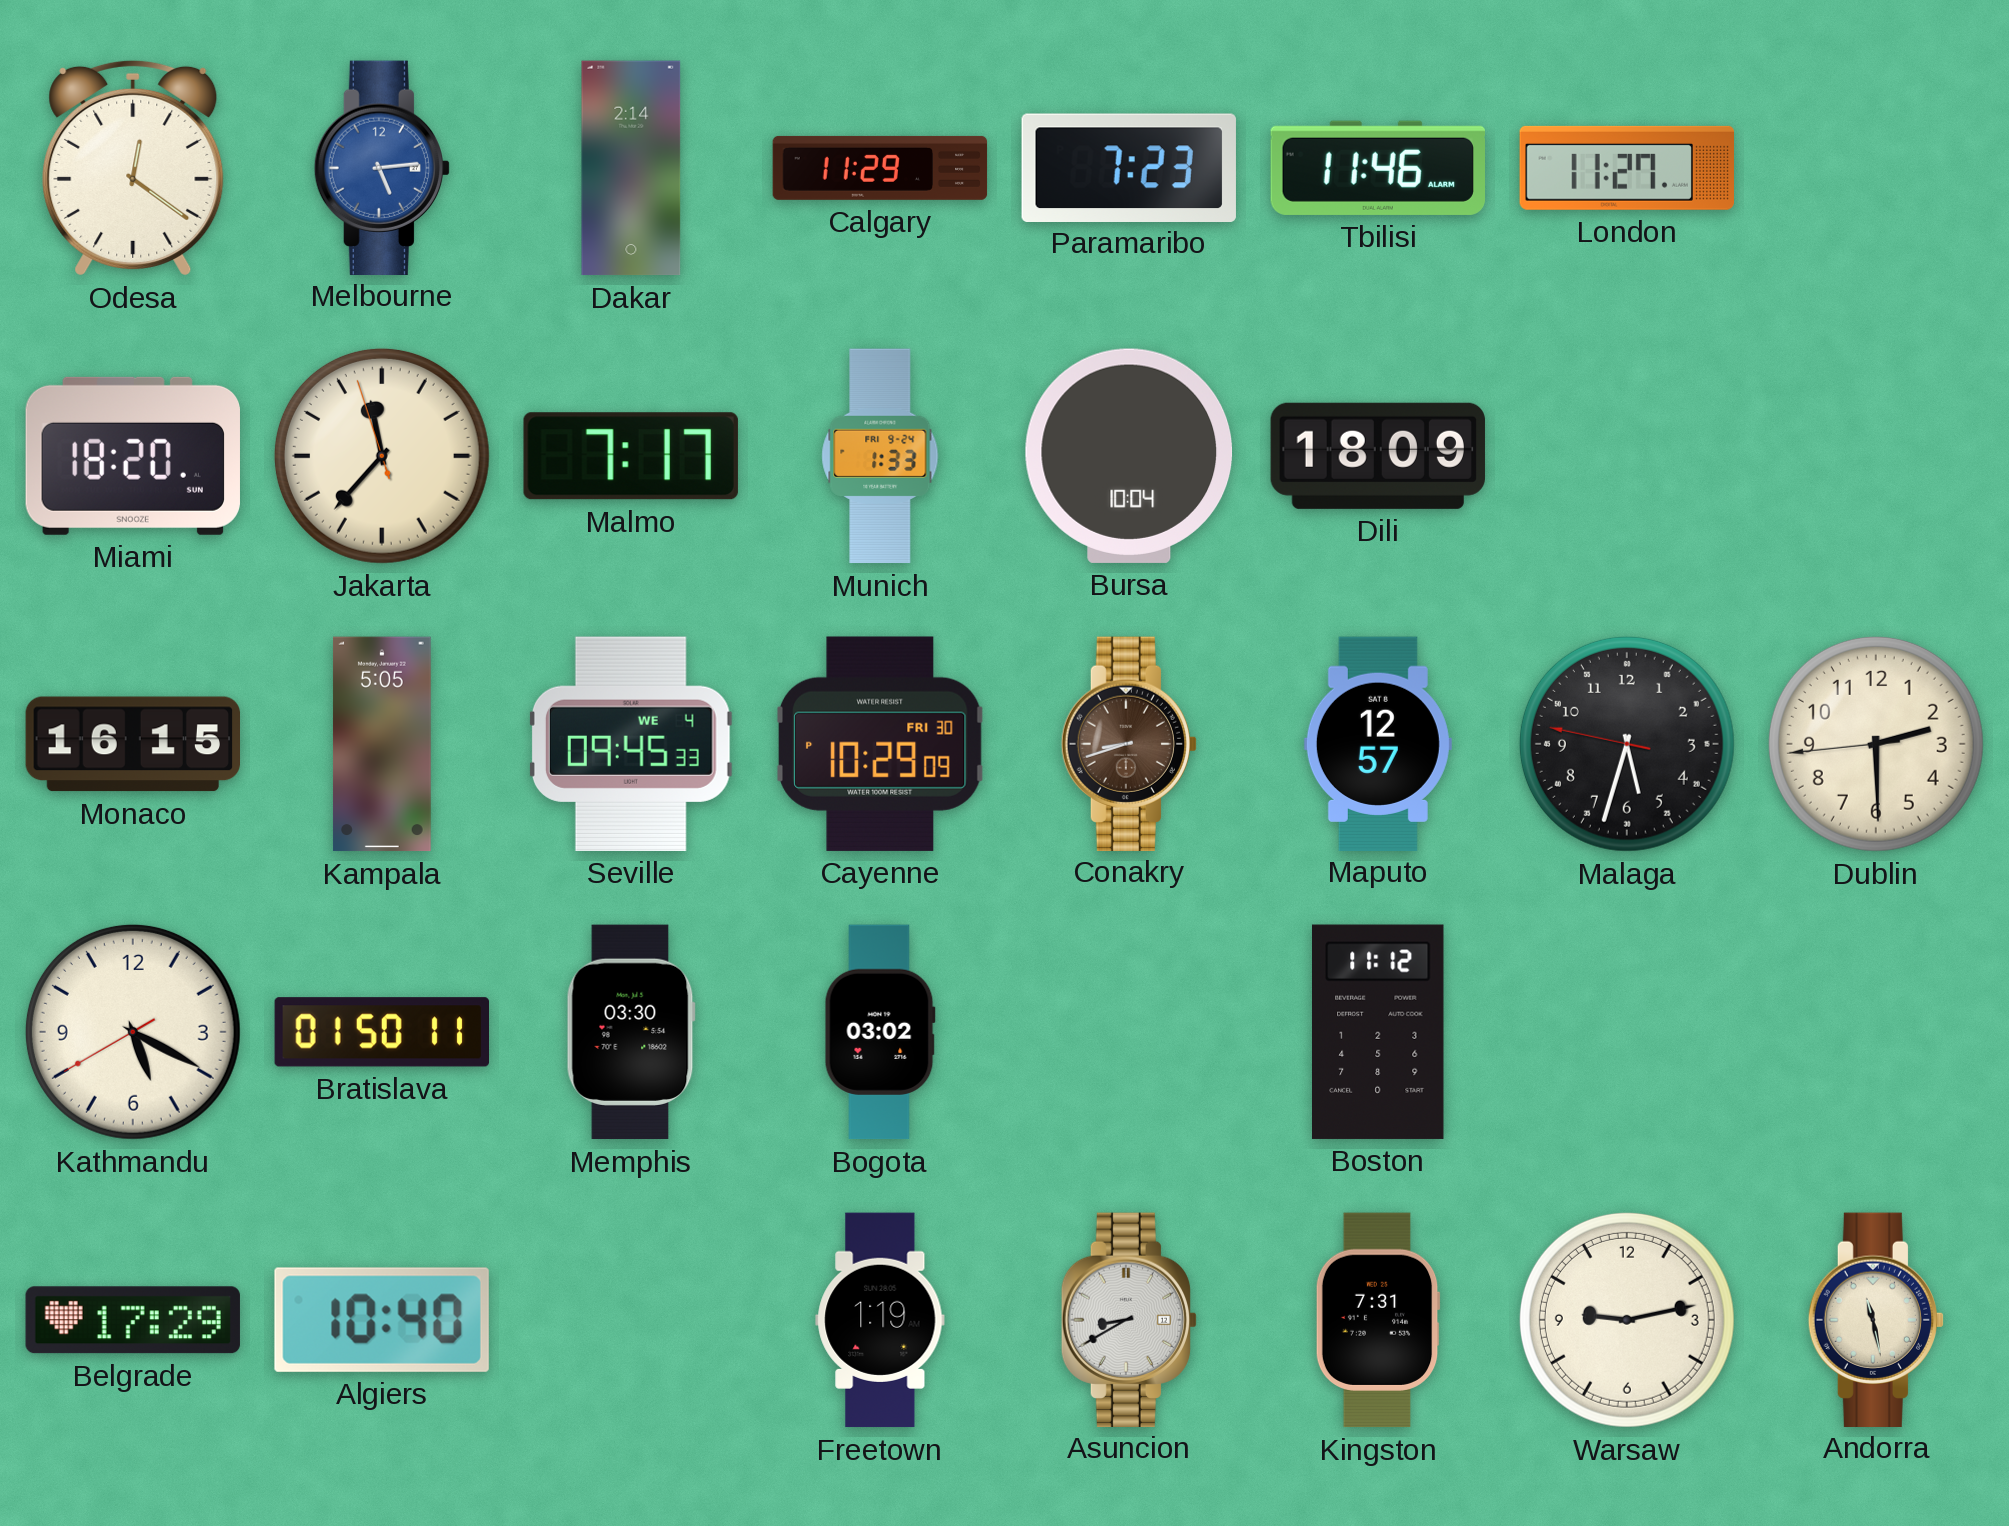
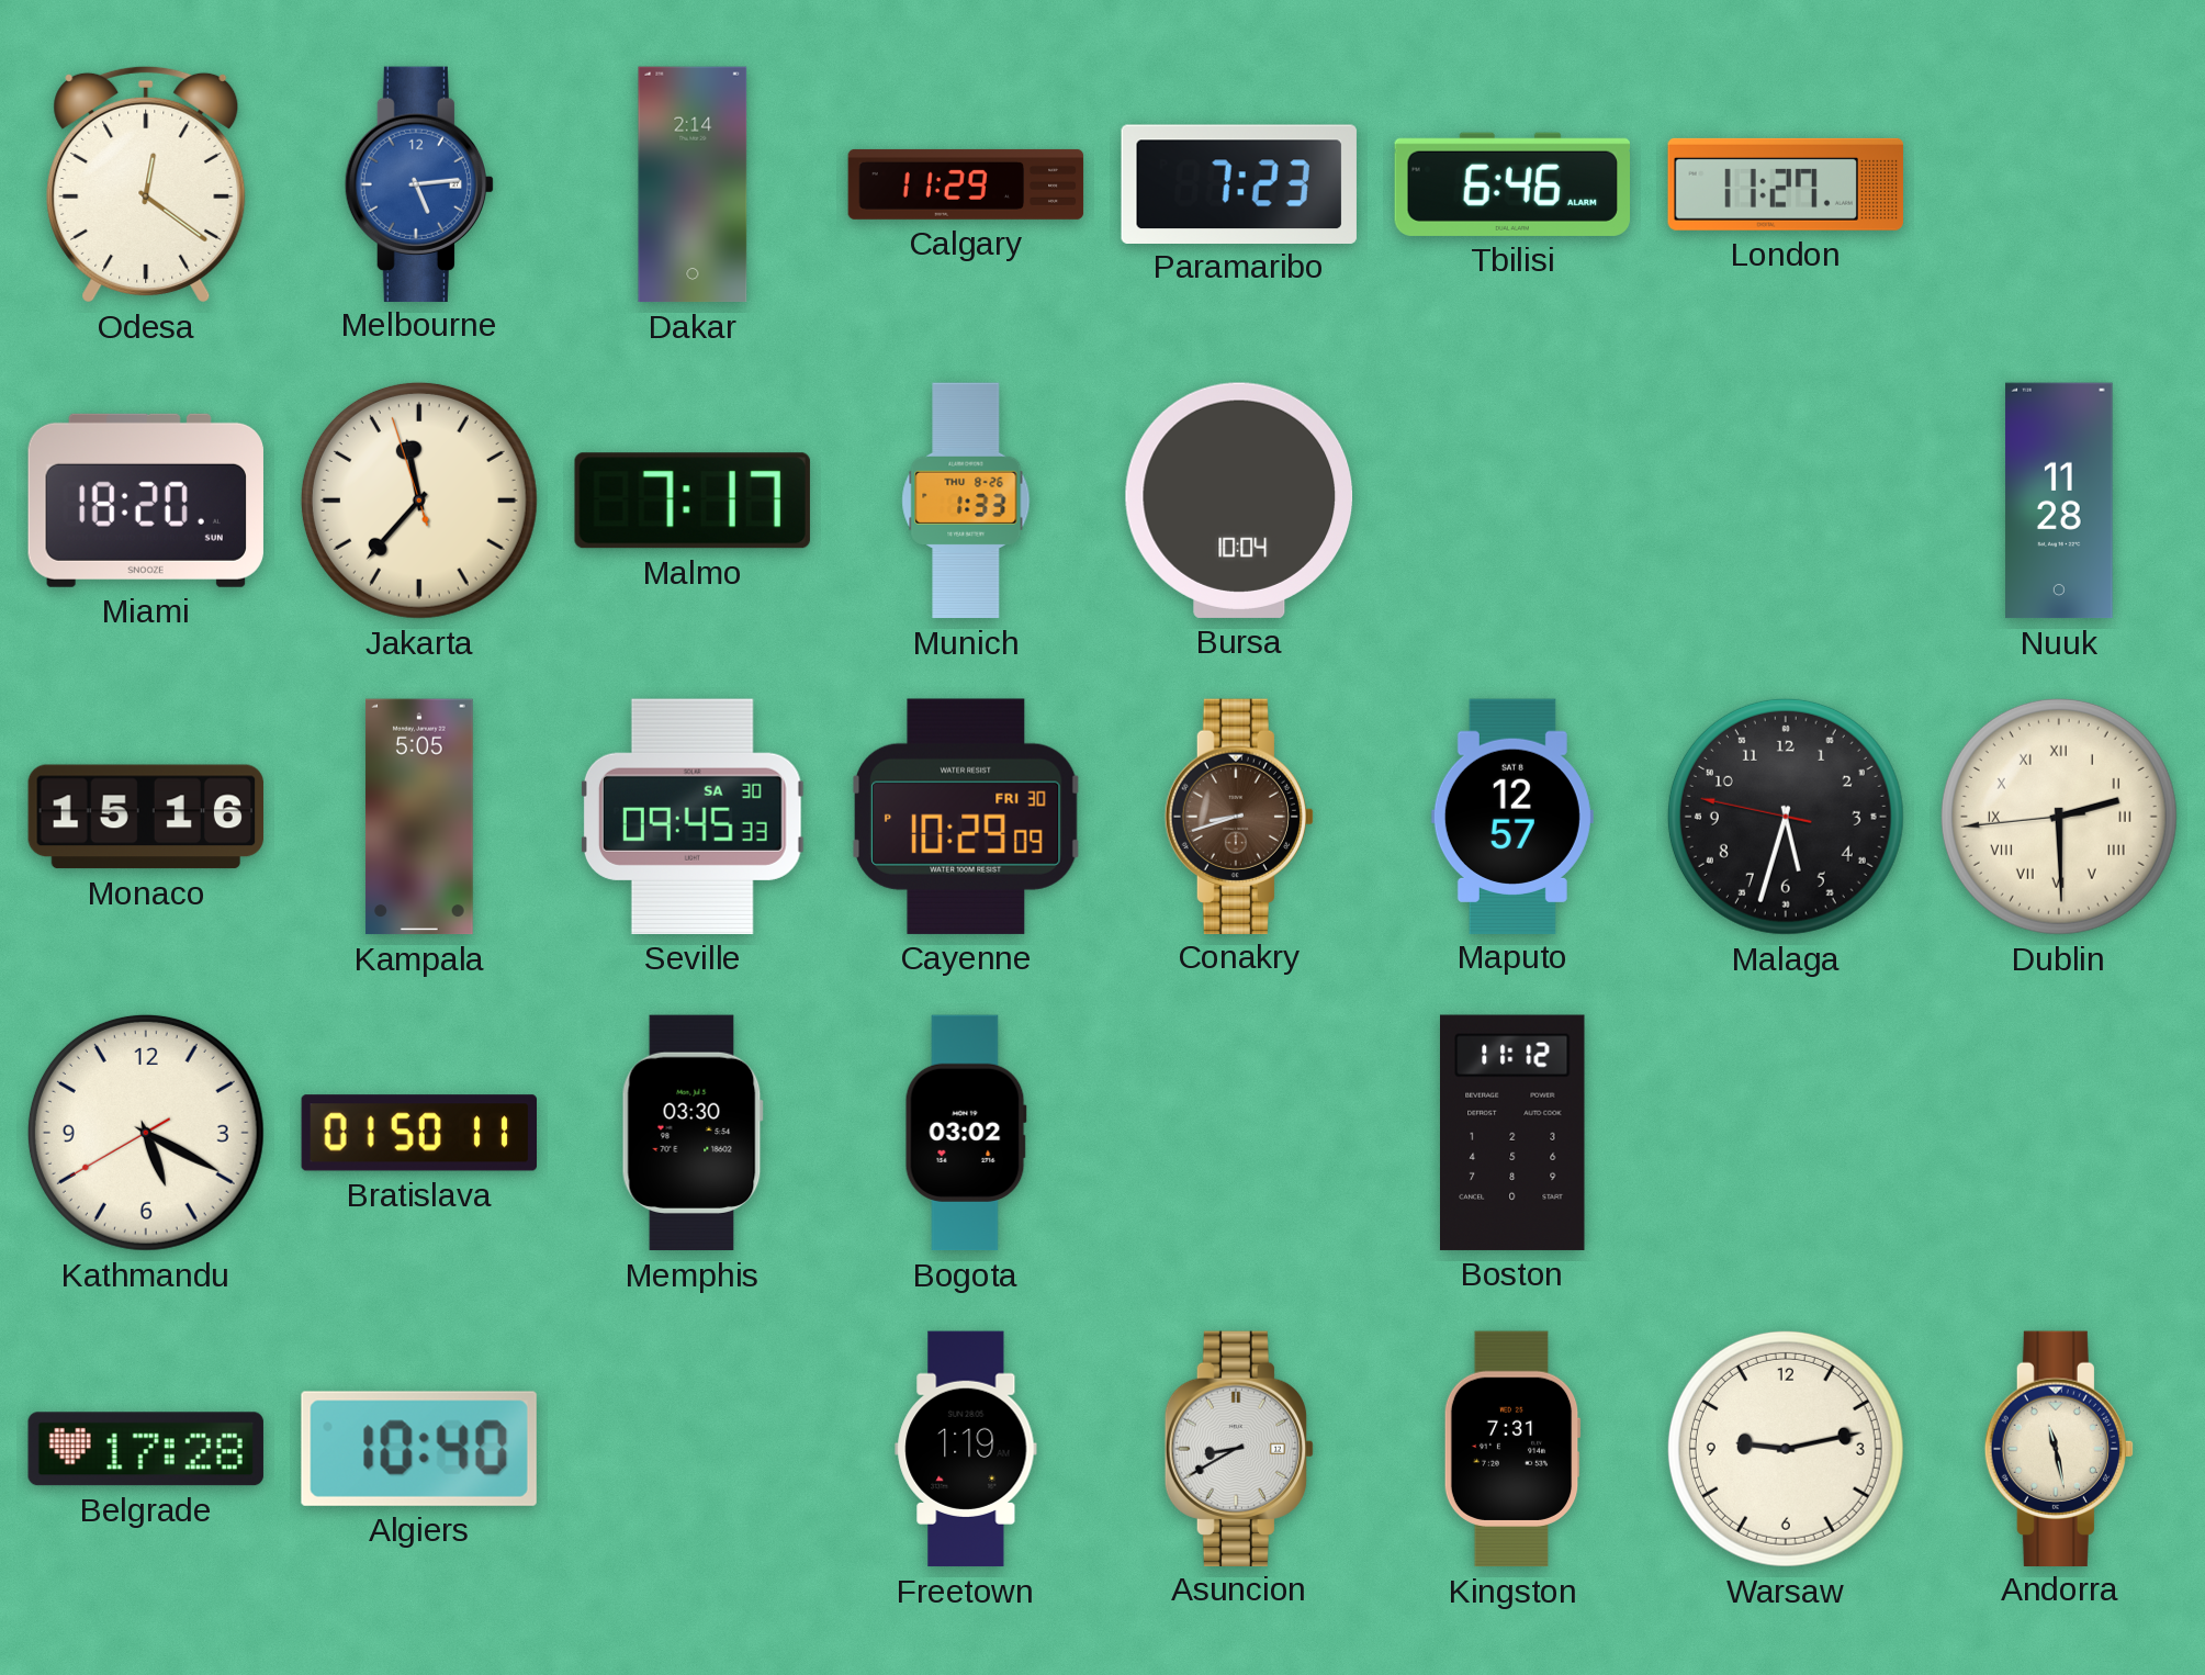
Tbilisi: 11:46 -> 6:46 (1511, 184)
Munich date: FRI 9-24 -> THU 8-26 (966, 501)
Dili: 18:09 -> none (1378, 456)
Nuuk: none -> 11:28 (2059, 501)
Monaco: 16:15 -> 15:16 (145, 817)
Seville date: WE 4 -> SA 30 (693, 817)
Dublin numerals: Arabic -> Roman (2059, 817)
Belgrade: 17:29 -> 17:28 (146, 1449)
